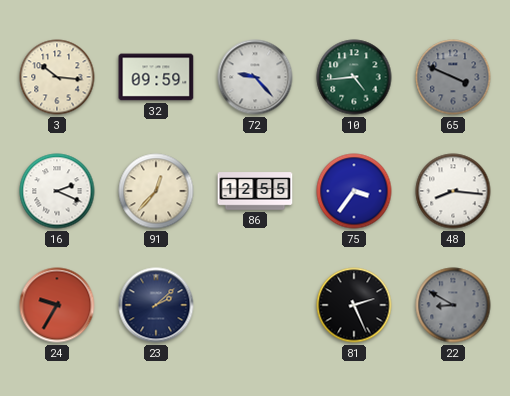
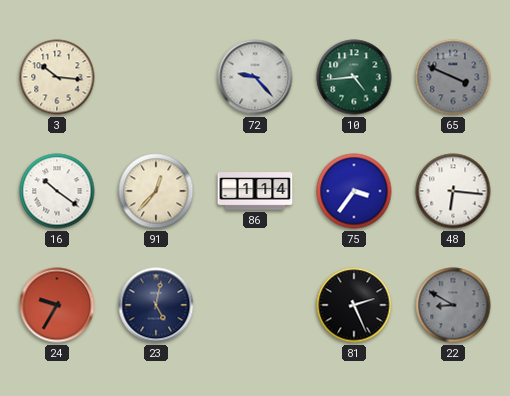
32: 09:59 -> none (156, 77)
16: 2:19 -> 10:21 (57, 191)
86: 12:55 -> 1:14 (255, 191)
48: 8:16 -> 6:16 (453, 191)
23: 2:08 -> 5:02 (156, 305)
